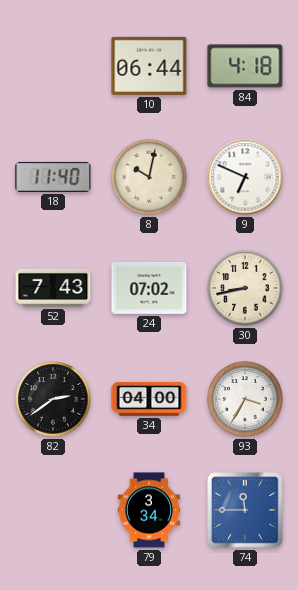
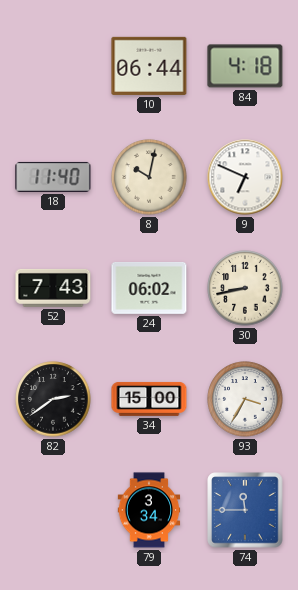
24: 07:02 -> 06:02 (149, 288)
34: 04:00 -> 15:00 (149, 399)
